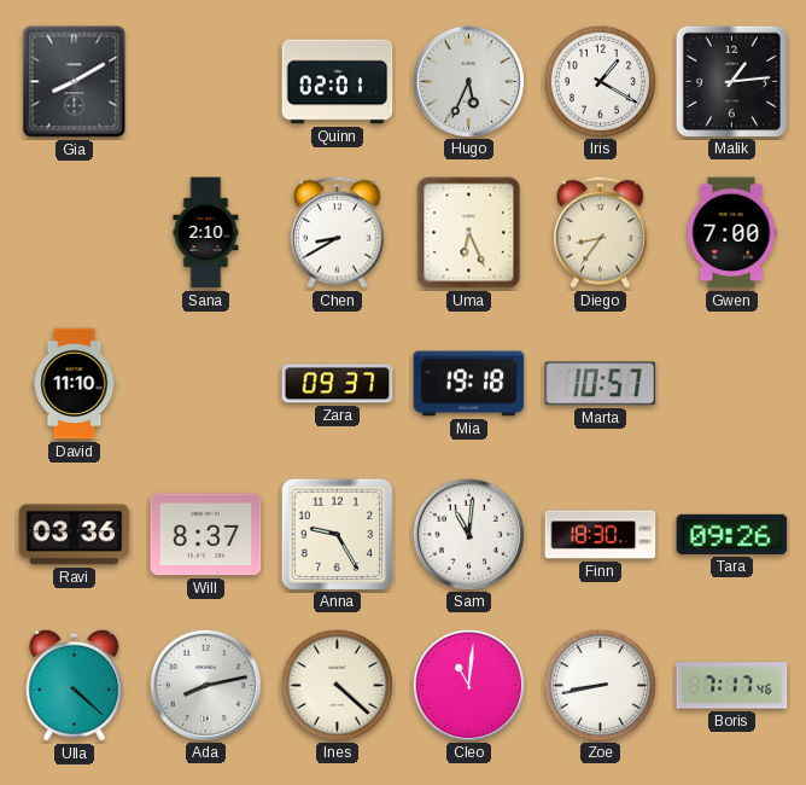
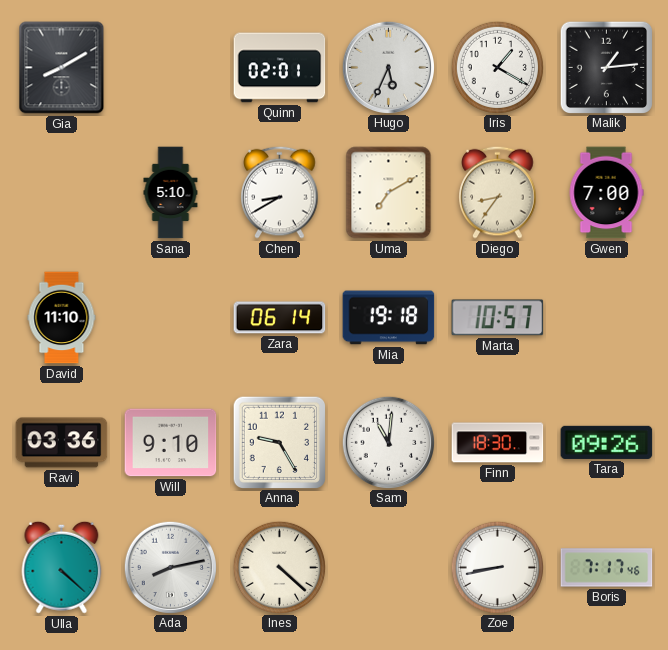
Sana: 2:10 -> 5:10 (171, 193)
Uma: 6:26 -> 7:10 (389, 193)
Zara: 09:37 -> 06:14 (280, 318)
Will: 8:37 -> 9:10 (171, 443)
Cleo: 11:01 -> none (468, 685)
